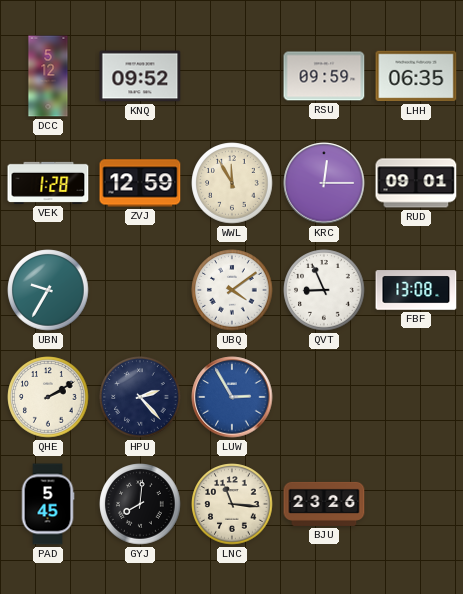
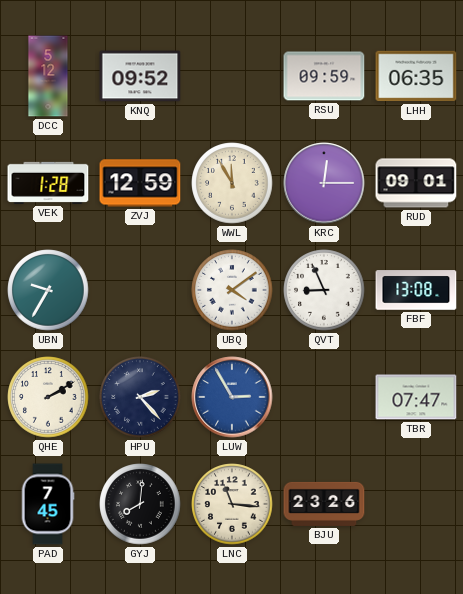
TBR: none -> 07:47 (416, 397)
PAD: 5:45 -> 7:45 (48, 504)
